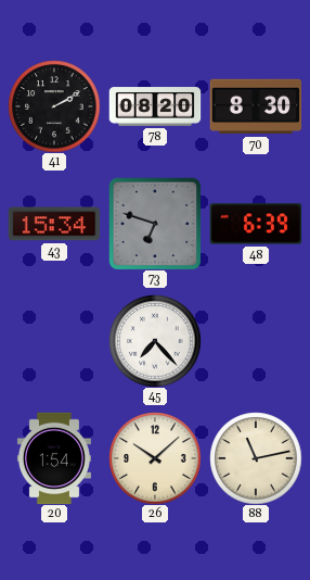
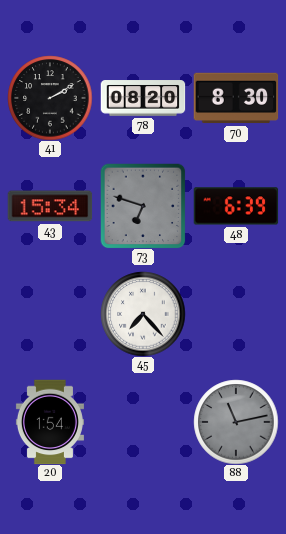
26: 10:08 -> none (155, 458)
88 dial: cream -> grey (236, 422)
